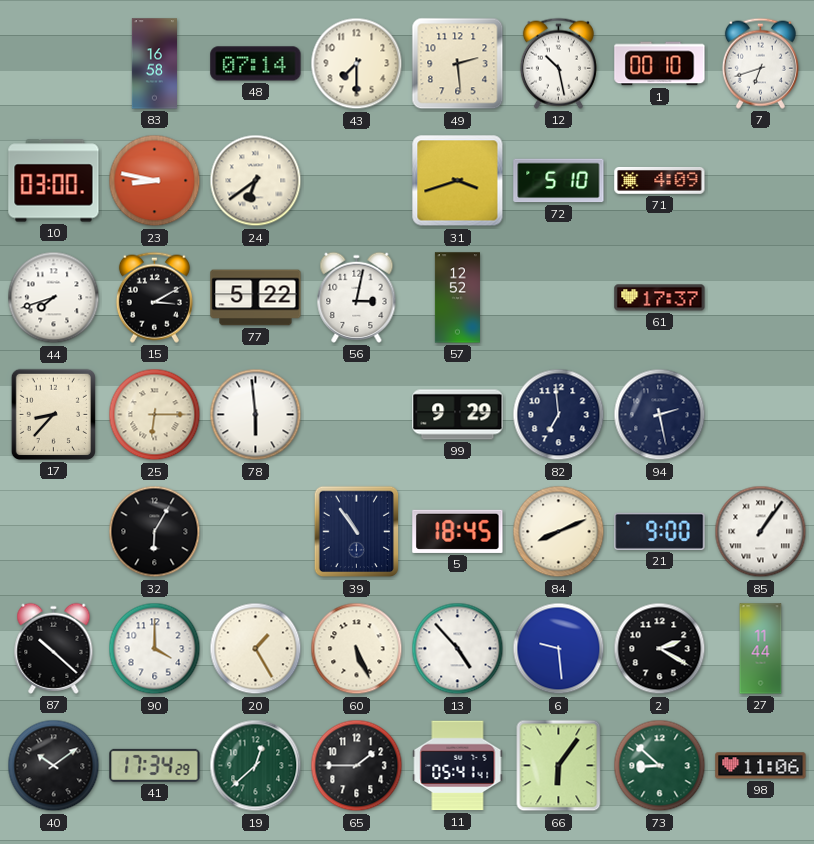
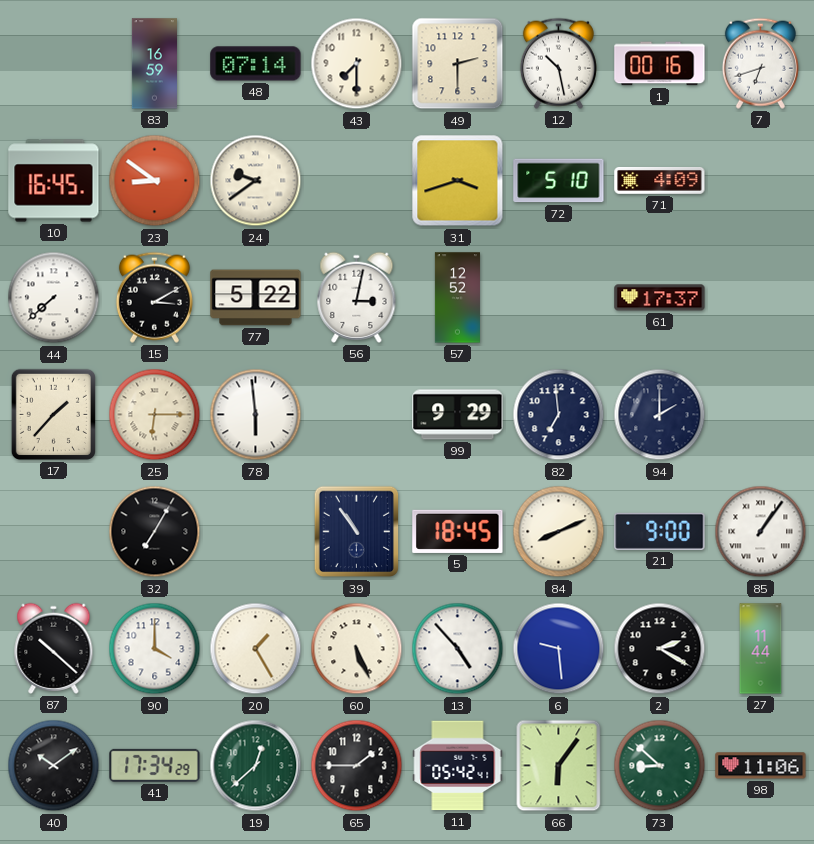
83: 16:58 -> 16:59 (154, 64)
49: 2:29 -> 2:30 (458, 64)
1: 00:10 -> 00:16 (660, 64)
10: 03:00 -> 16:45 (54, 181)
23: 8:47 -> 8:51 (155, 181)
24: 6:39 -> 9:39 (256, 181)
44: 7:42 -> 7:38 (54, 298)
17: 8:37 -> 1:37 (53, 414)
94: 2:28 -> 2:00 (660, 415)
32: 6:05 -> 7:05 (155, 532)
11: 05:41 -> 05:42 (458, 766)
